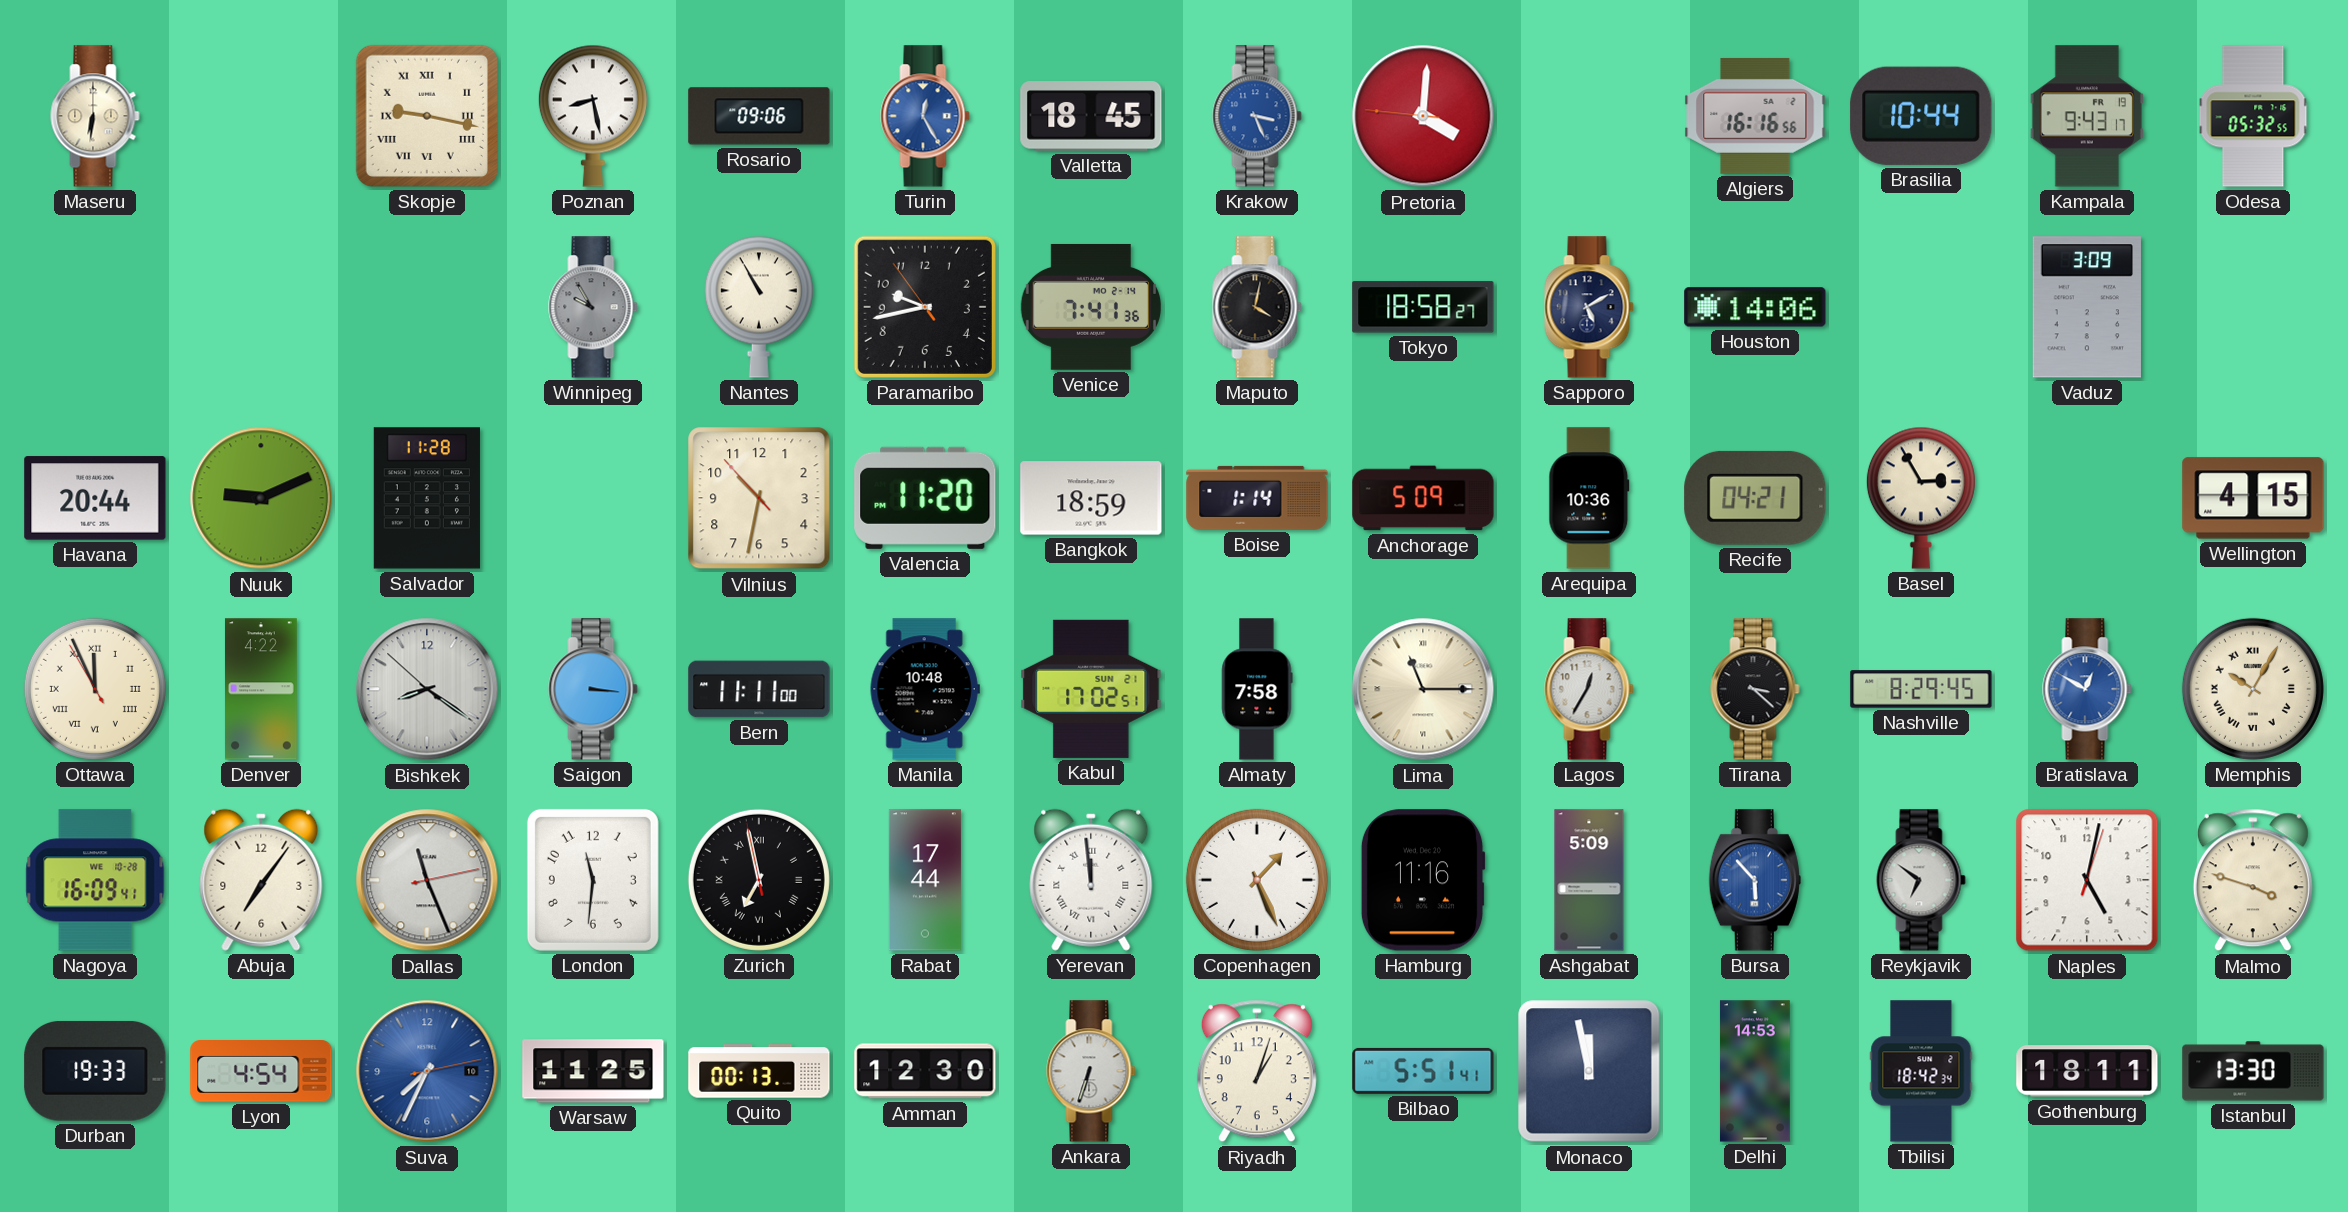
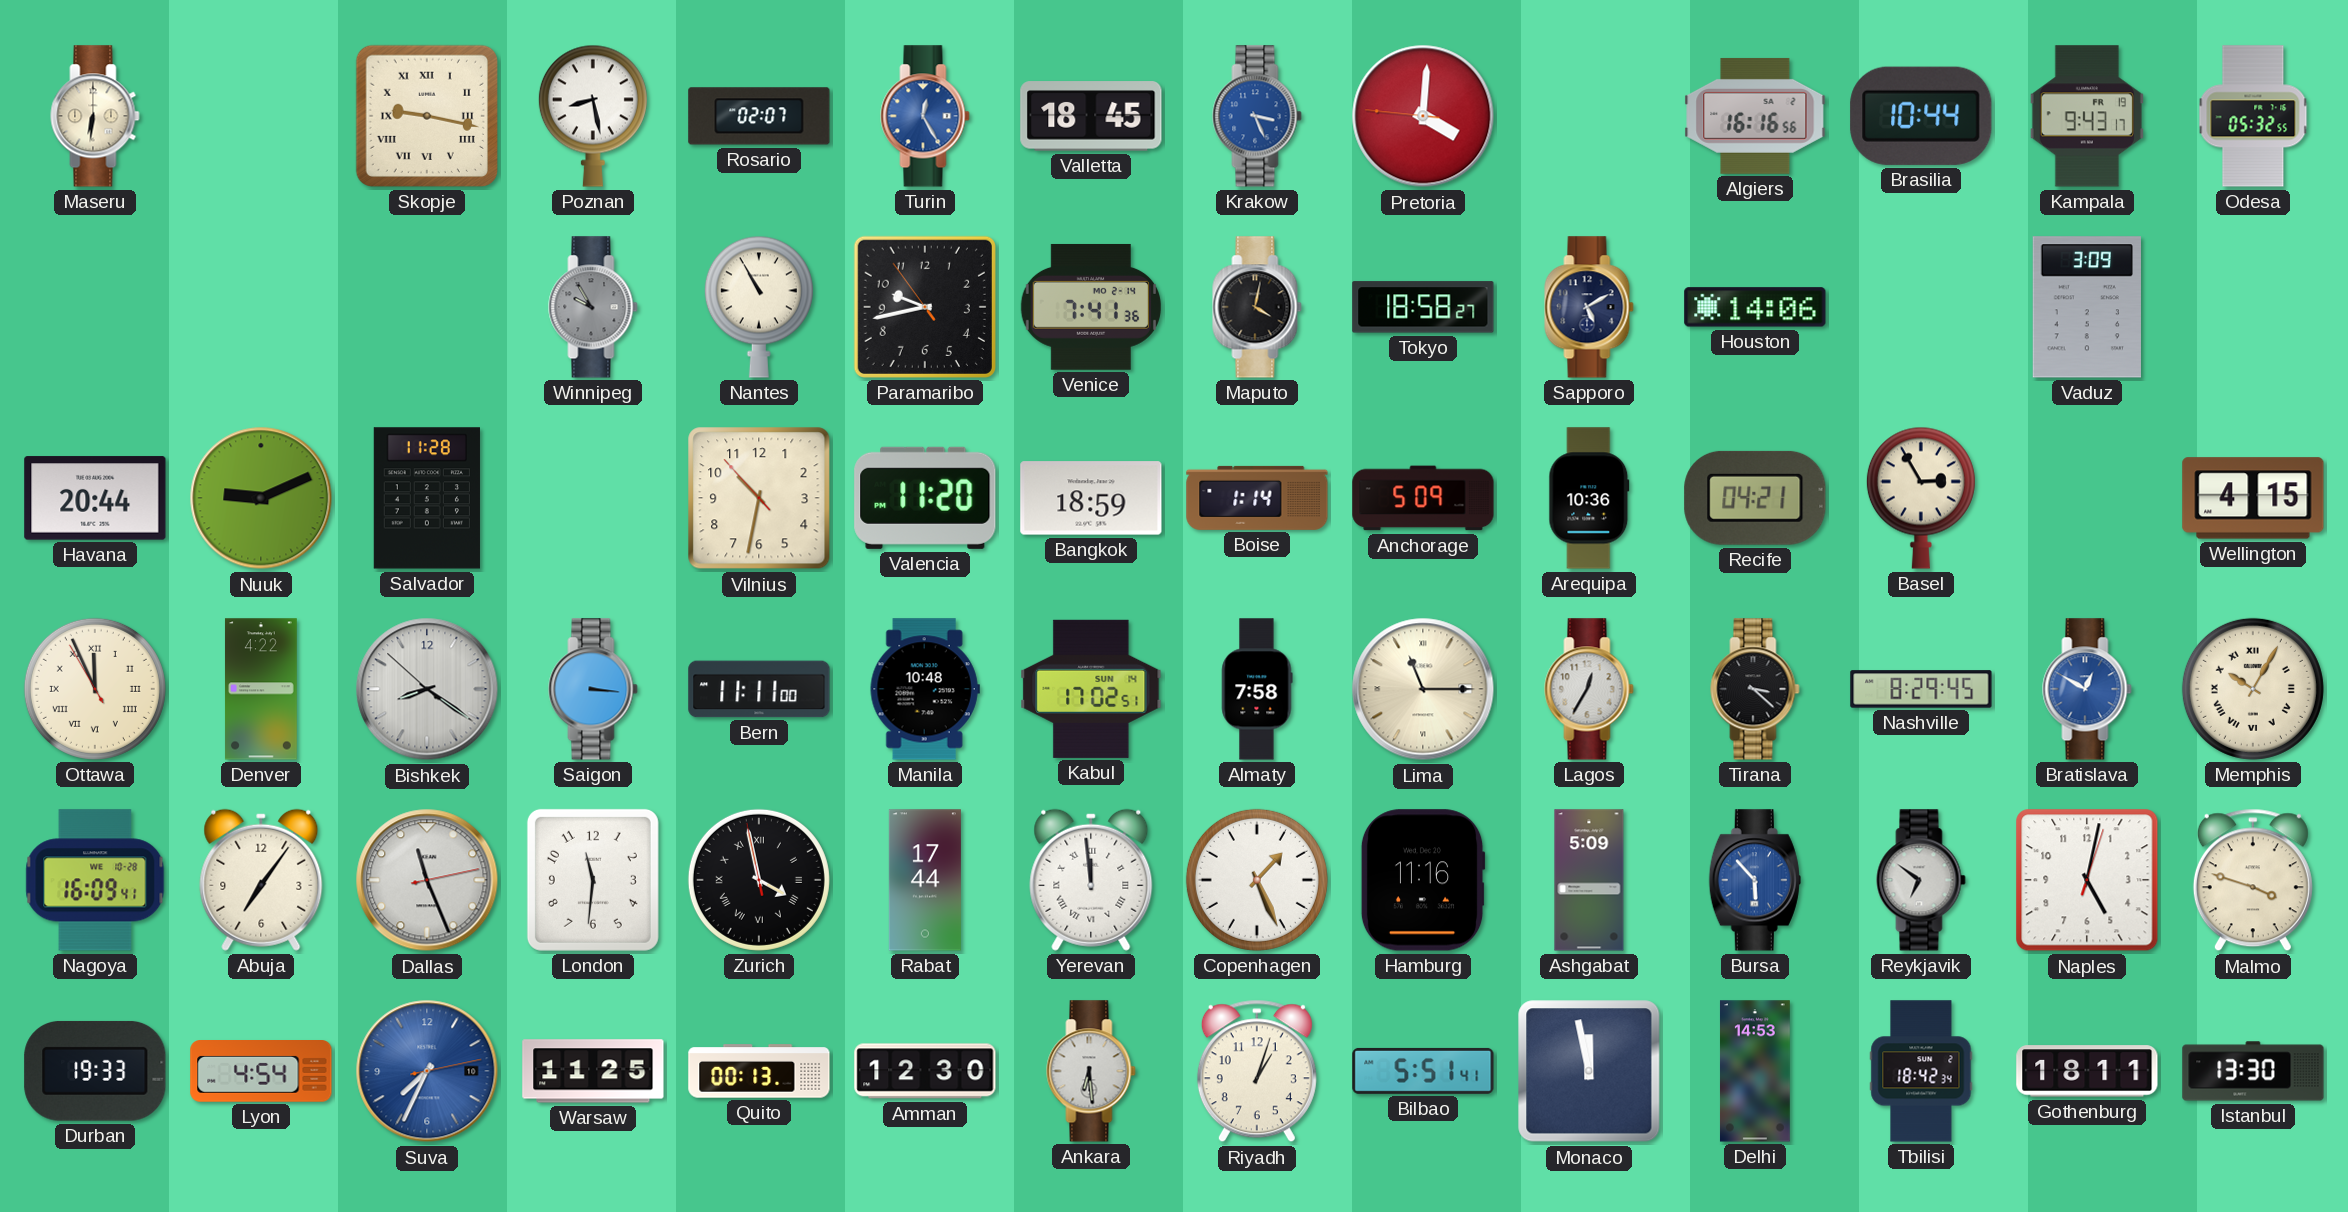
Rosario: 09:06 -> 02:07 (759, 116)
Kabul date: SUN 21 -> SUN 14 (1091, 689)
Zurich: 6:57 -> 3:57 (759, 880)
Ankara: 6:33 -> 6:29 (1091, 1071)
